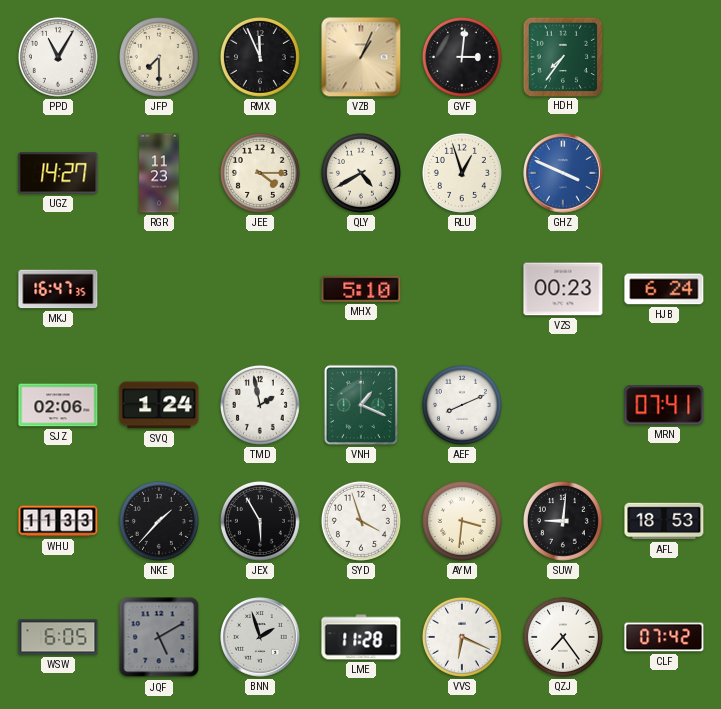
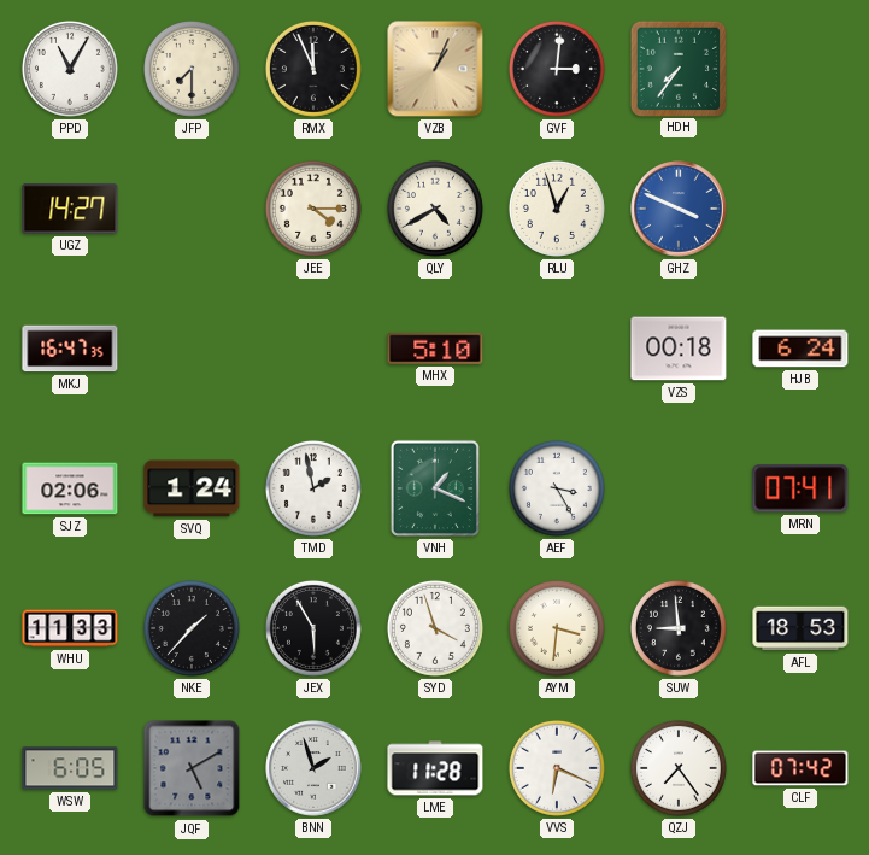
RGR: 11:23 -> none (159, 173)
VZS: 00:23 -> 00:18 (679, 349)
AEF: 8:11 -> 3:25 (557, 488)
SUW: 9:01 -> 8:59 (679, 628)
